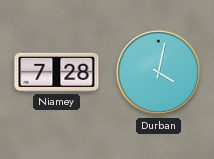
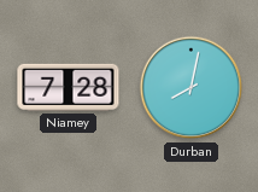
Durban: 4:02 -> 8:02 (192, 88)
